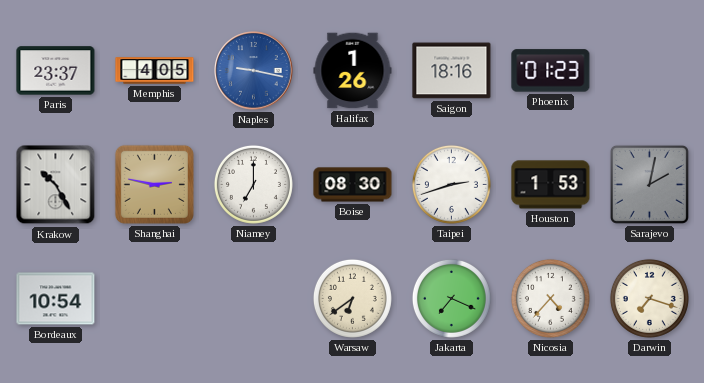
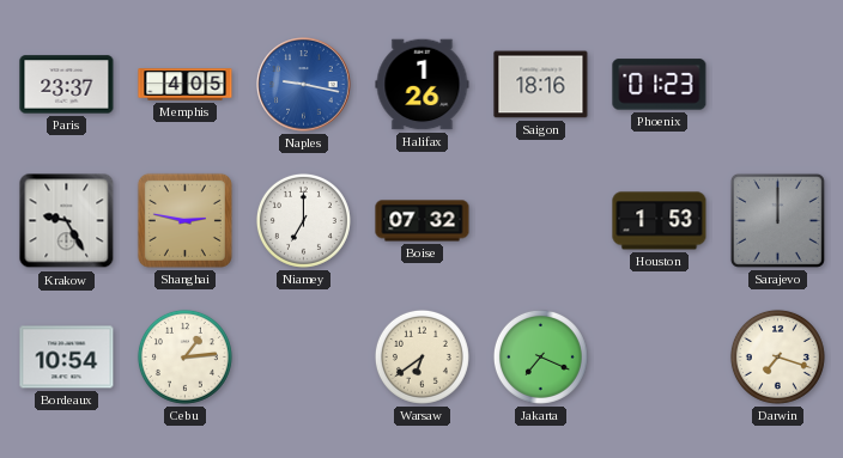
Krakow: 10:25 -> 9:25 (67, 221)
Boise: 08:30 -> 07:32 (423, 221)
Taipei: 2:42 -> none (451, 184)
Sarajevo: 2:02 -> 12:00 (777, 220)
Cebu: none -> 1:14 (184, 356)
Nicosia: 4:37 -> none (550, 298)
